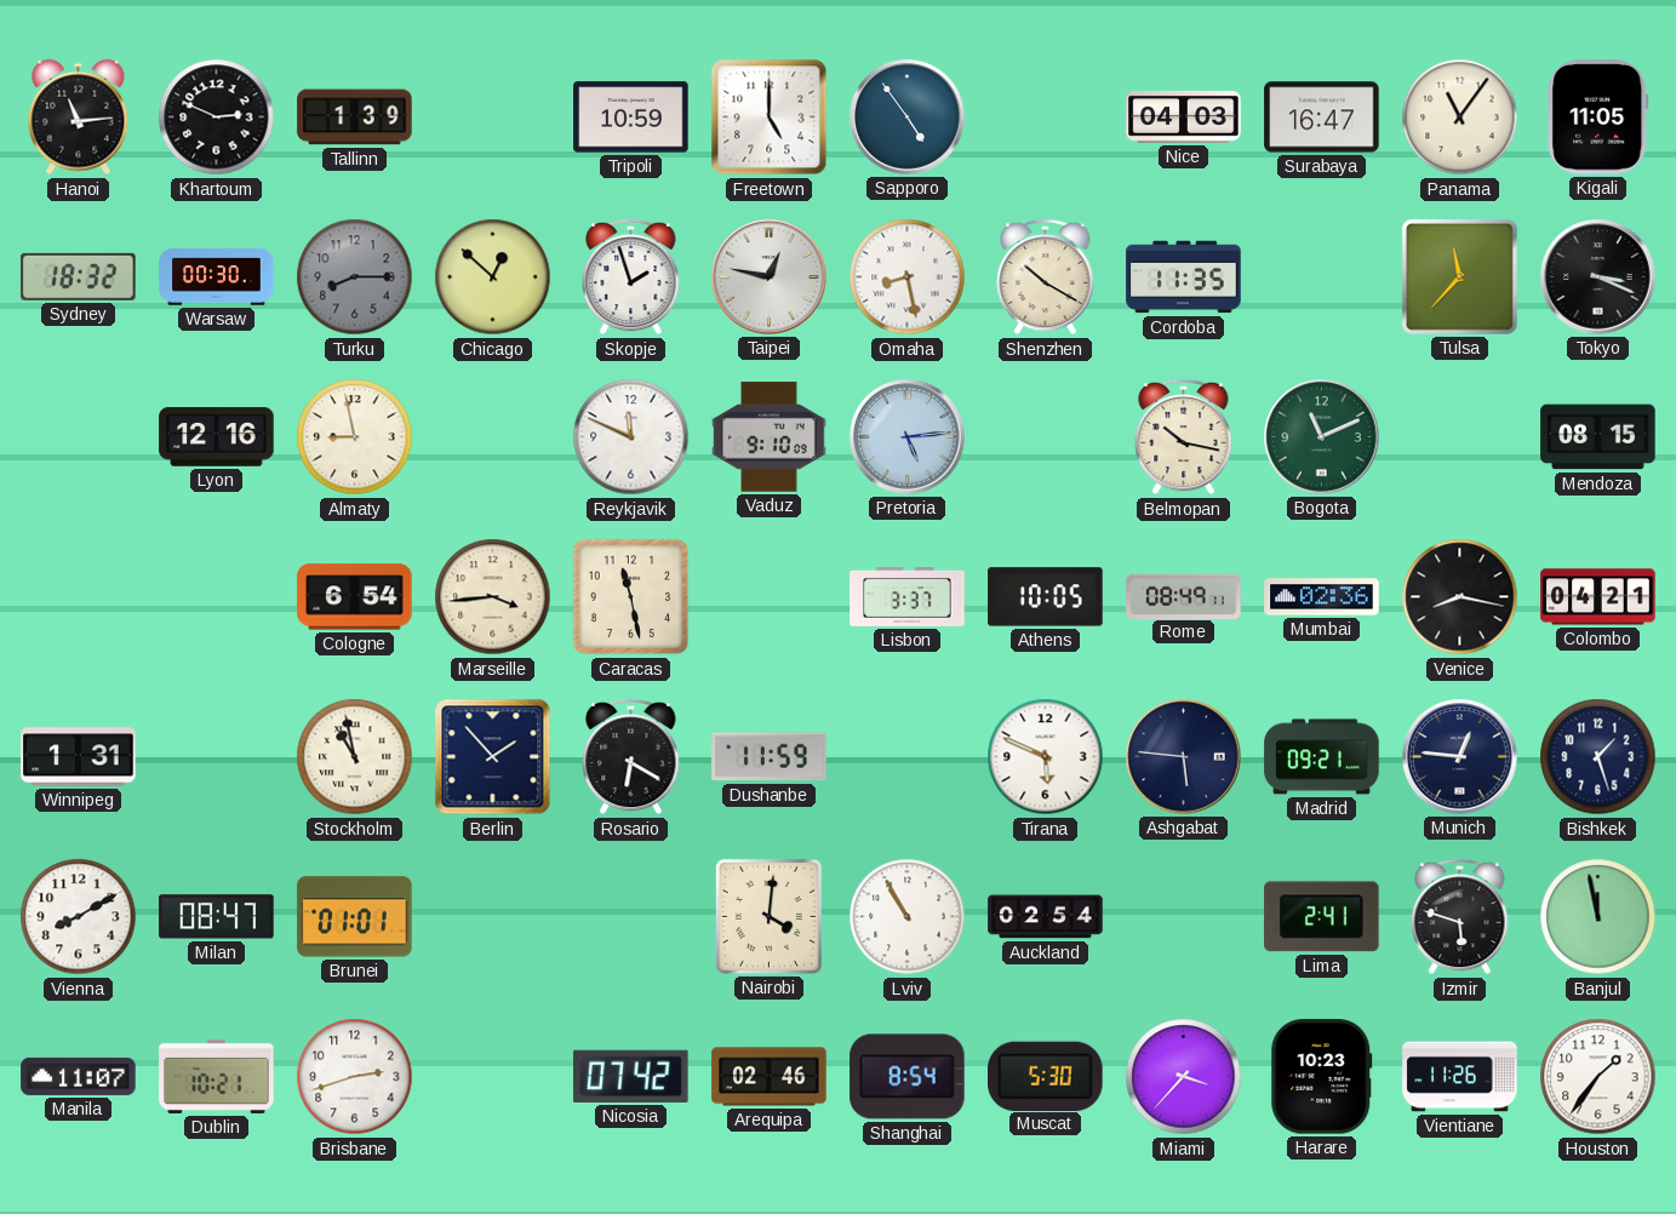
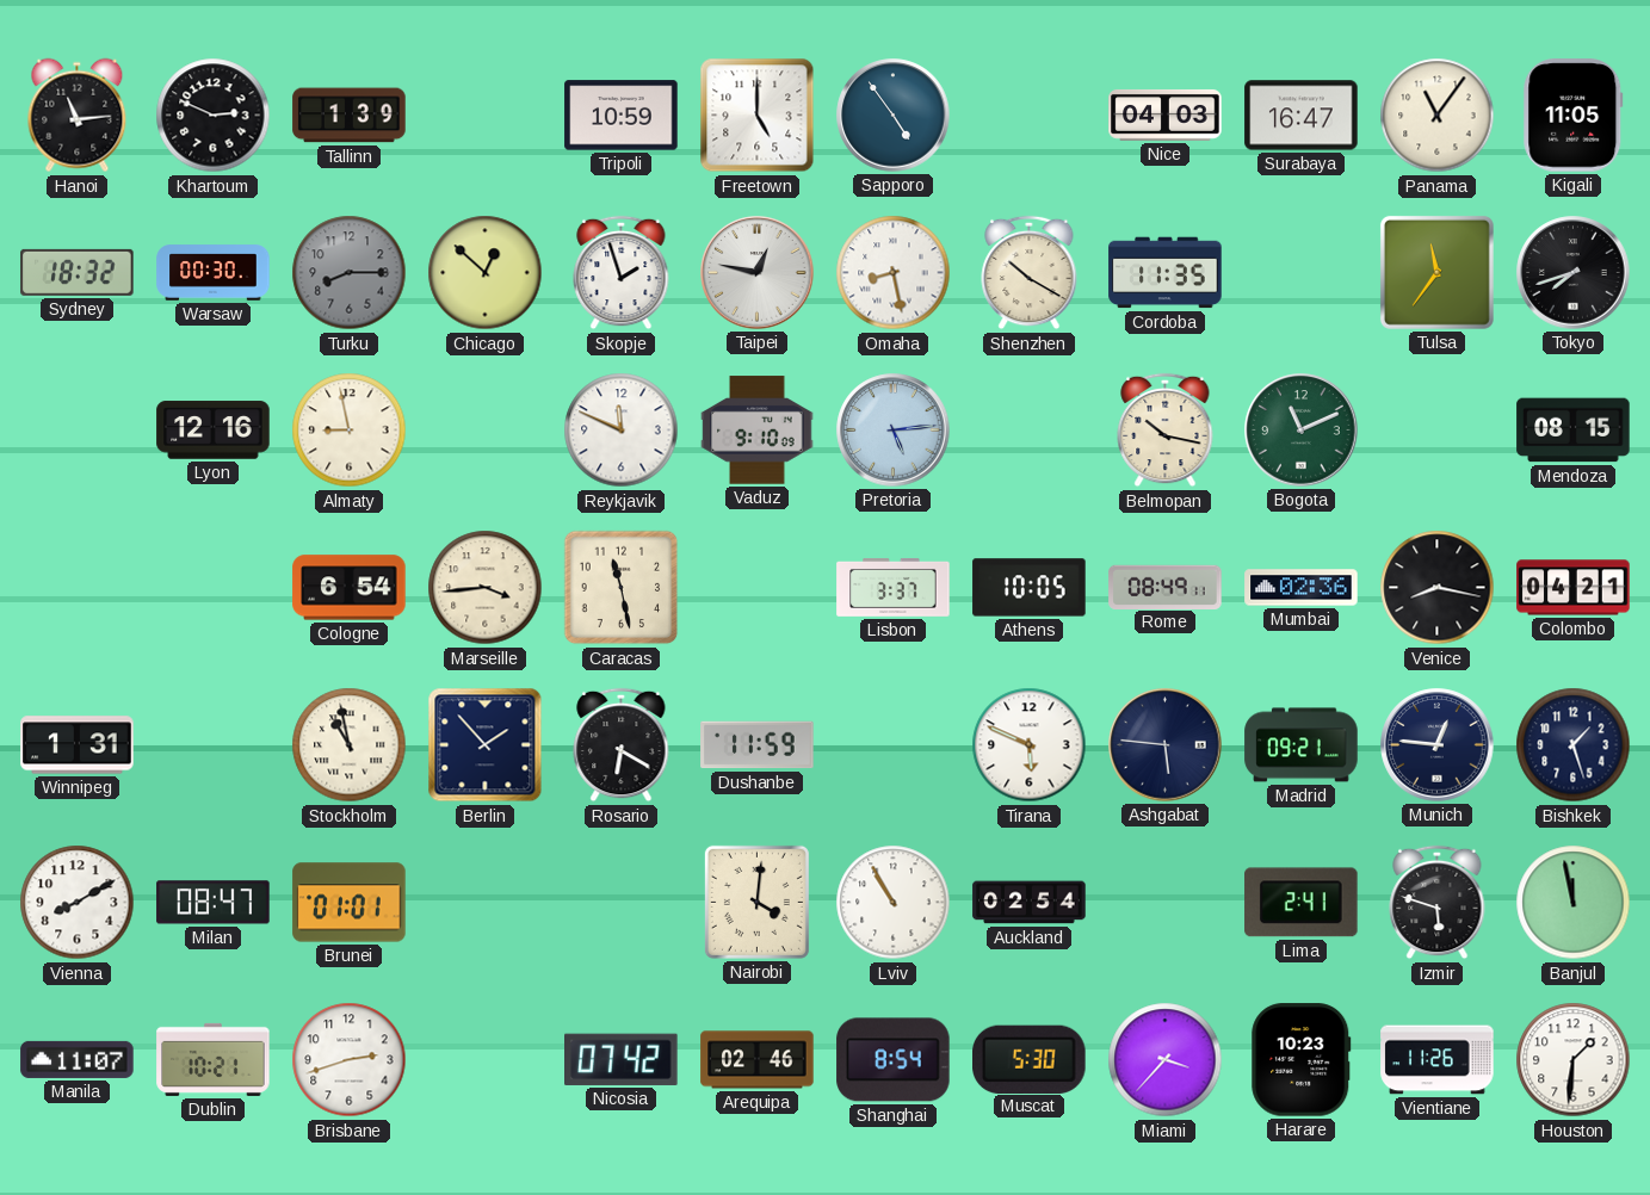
Tulsa: 11:37 -> 11:36 (1436, 272)
Tokyo: 3:19 -> 7:42 (1574, 273)
Houston: 1:36 -> 1:31 (1574, 1060)
